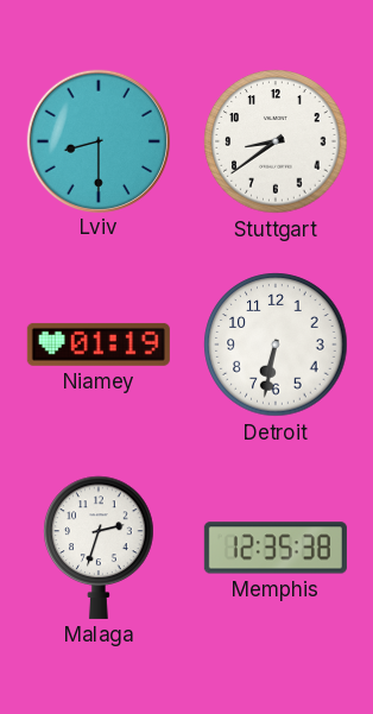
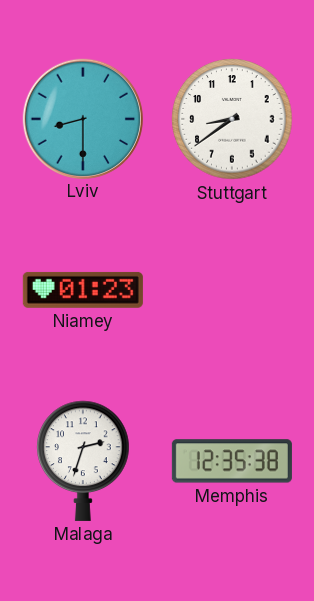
Niamey: 01:19 -> 01:23 (83, 290)
Detroit: 6:32 -> none (276, 345)
